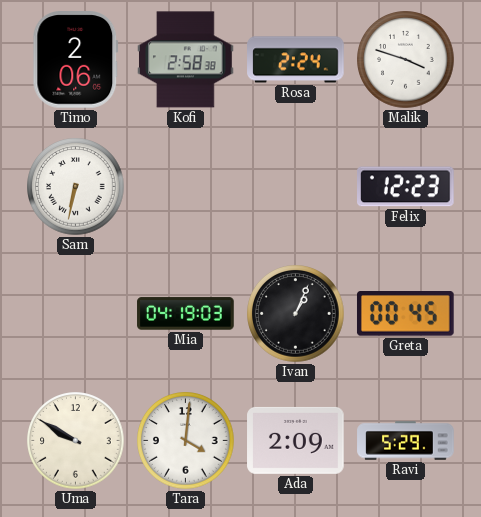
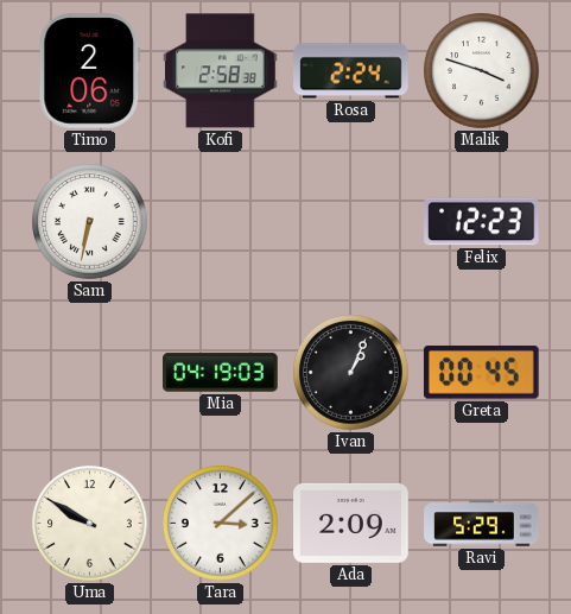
Tara: 4:01 -> 3:08 (221, 524)
